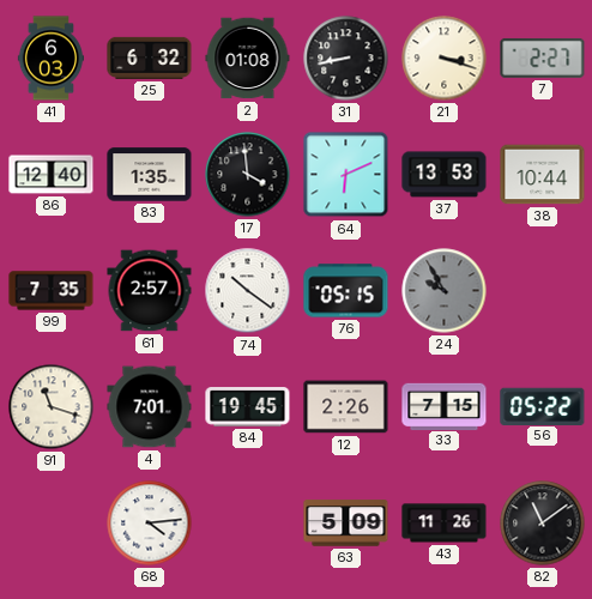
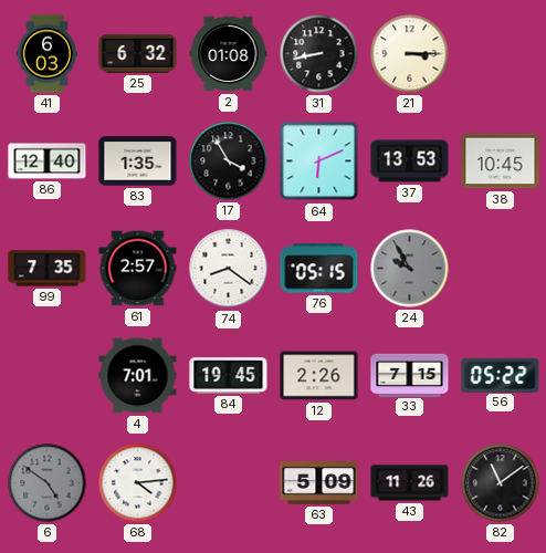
21: 3:18 -> 3:15 (410, 54)
7: 2:27 -> none (543, 58)
17: 3:59 -> 3:55 (229, 161)
38: 10:44 -> 10:45 (501, 161)
74: 10:21 -> 8:21 (229, 269)
91: 11:18 -> none (52, 407)
6: none -> 4:51 (48, 483)
